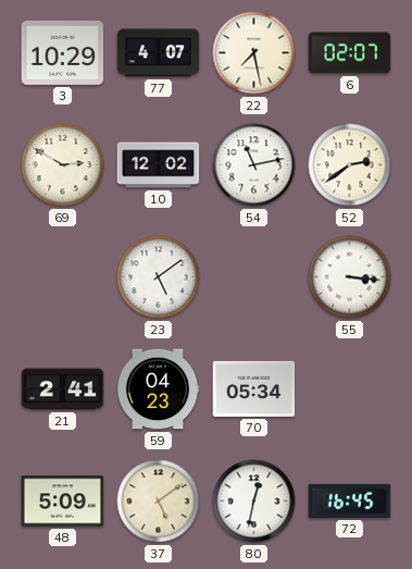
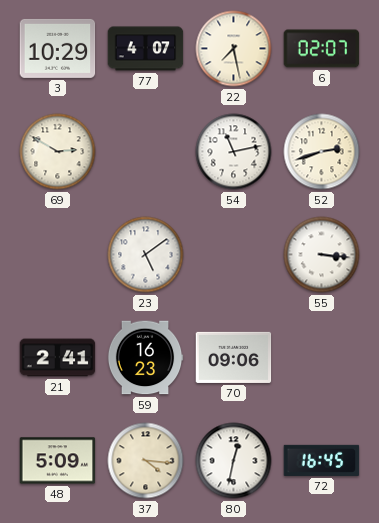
10: 12:02 -> none (159, 165)
52: 2:39 -> 2:42 (322, 152)
59: 04:23 -> 16:23 (145, 358)
70: 05:34 -> 09:06 (234, 357)
37: 5:09 -> 4:16 (146, 461)
